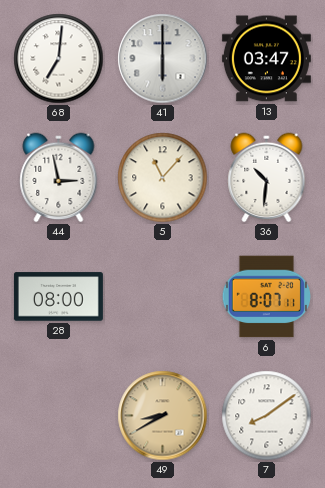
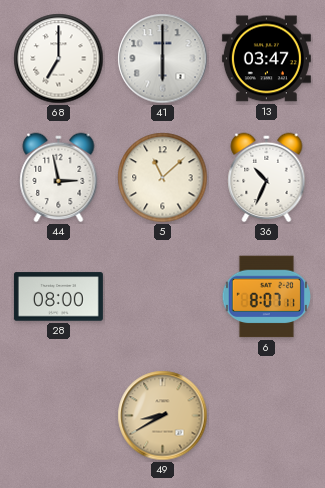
68: 7:01 -> 7:00 (59, 59)
5: 11:07 -> 11:08 (163, 178)
36: 10:31 -> 10:34 (267, 178)
7: 8:09 -> none (267, 416)
